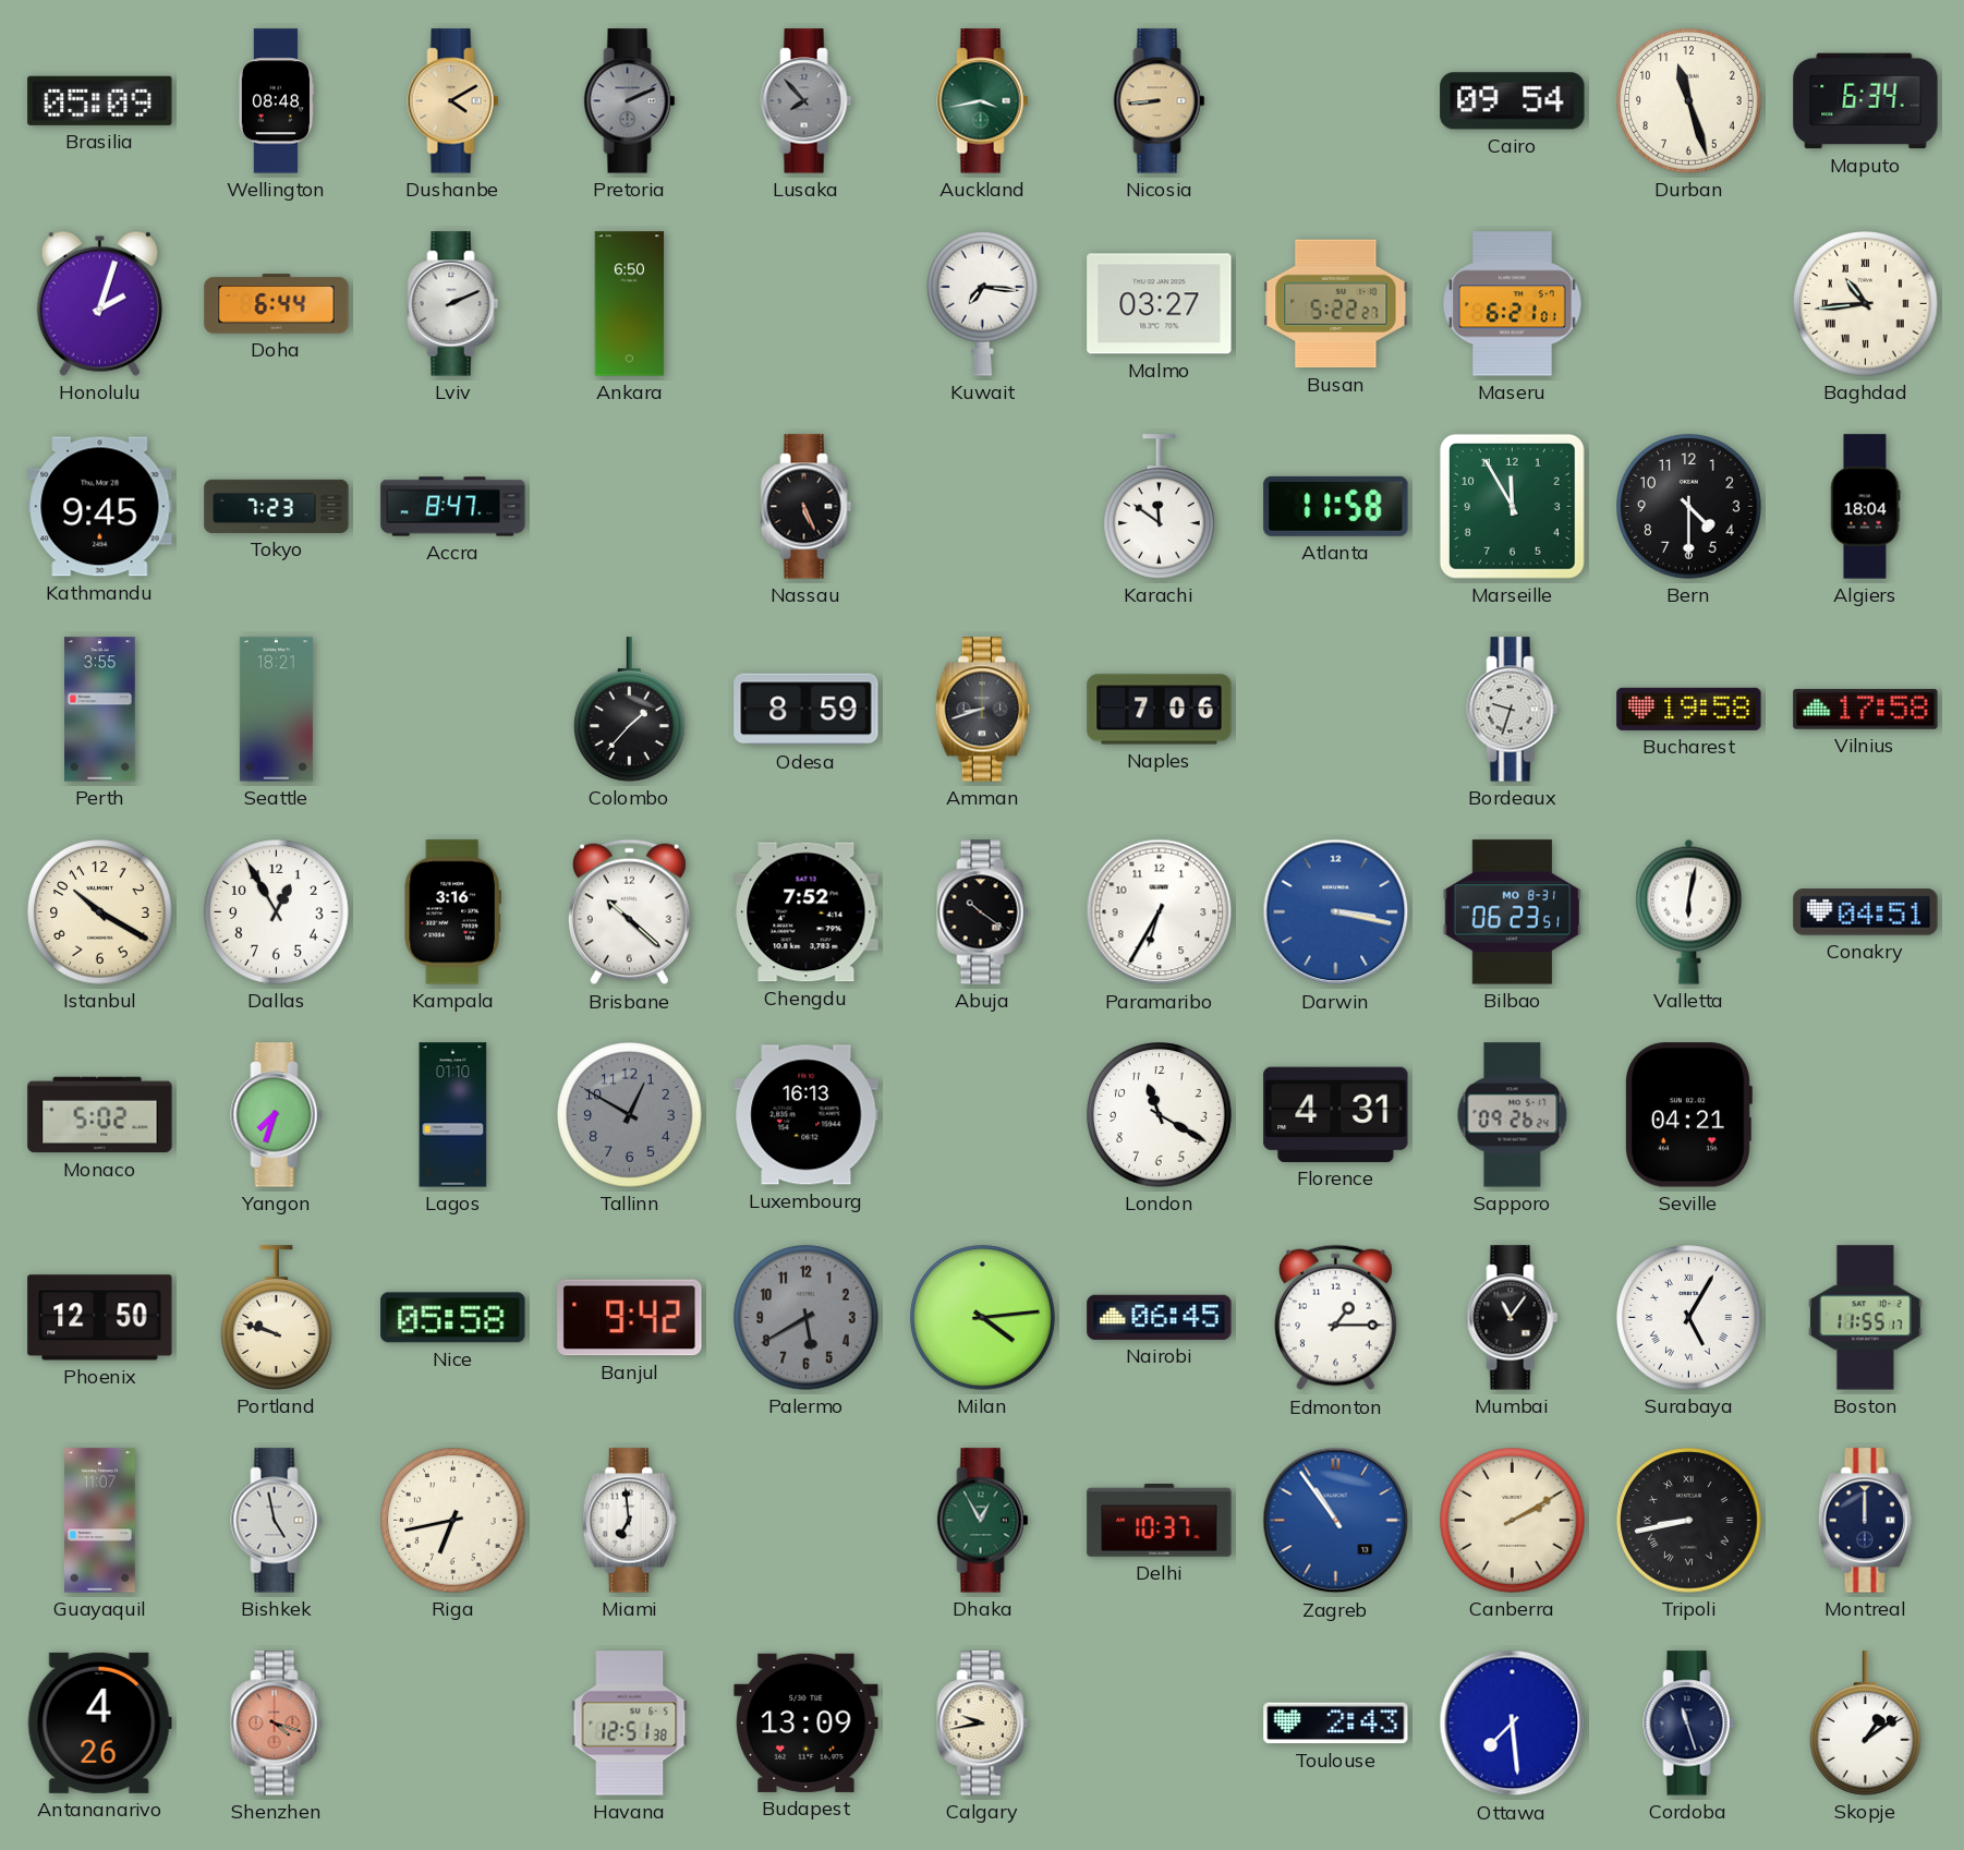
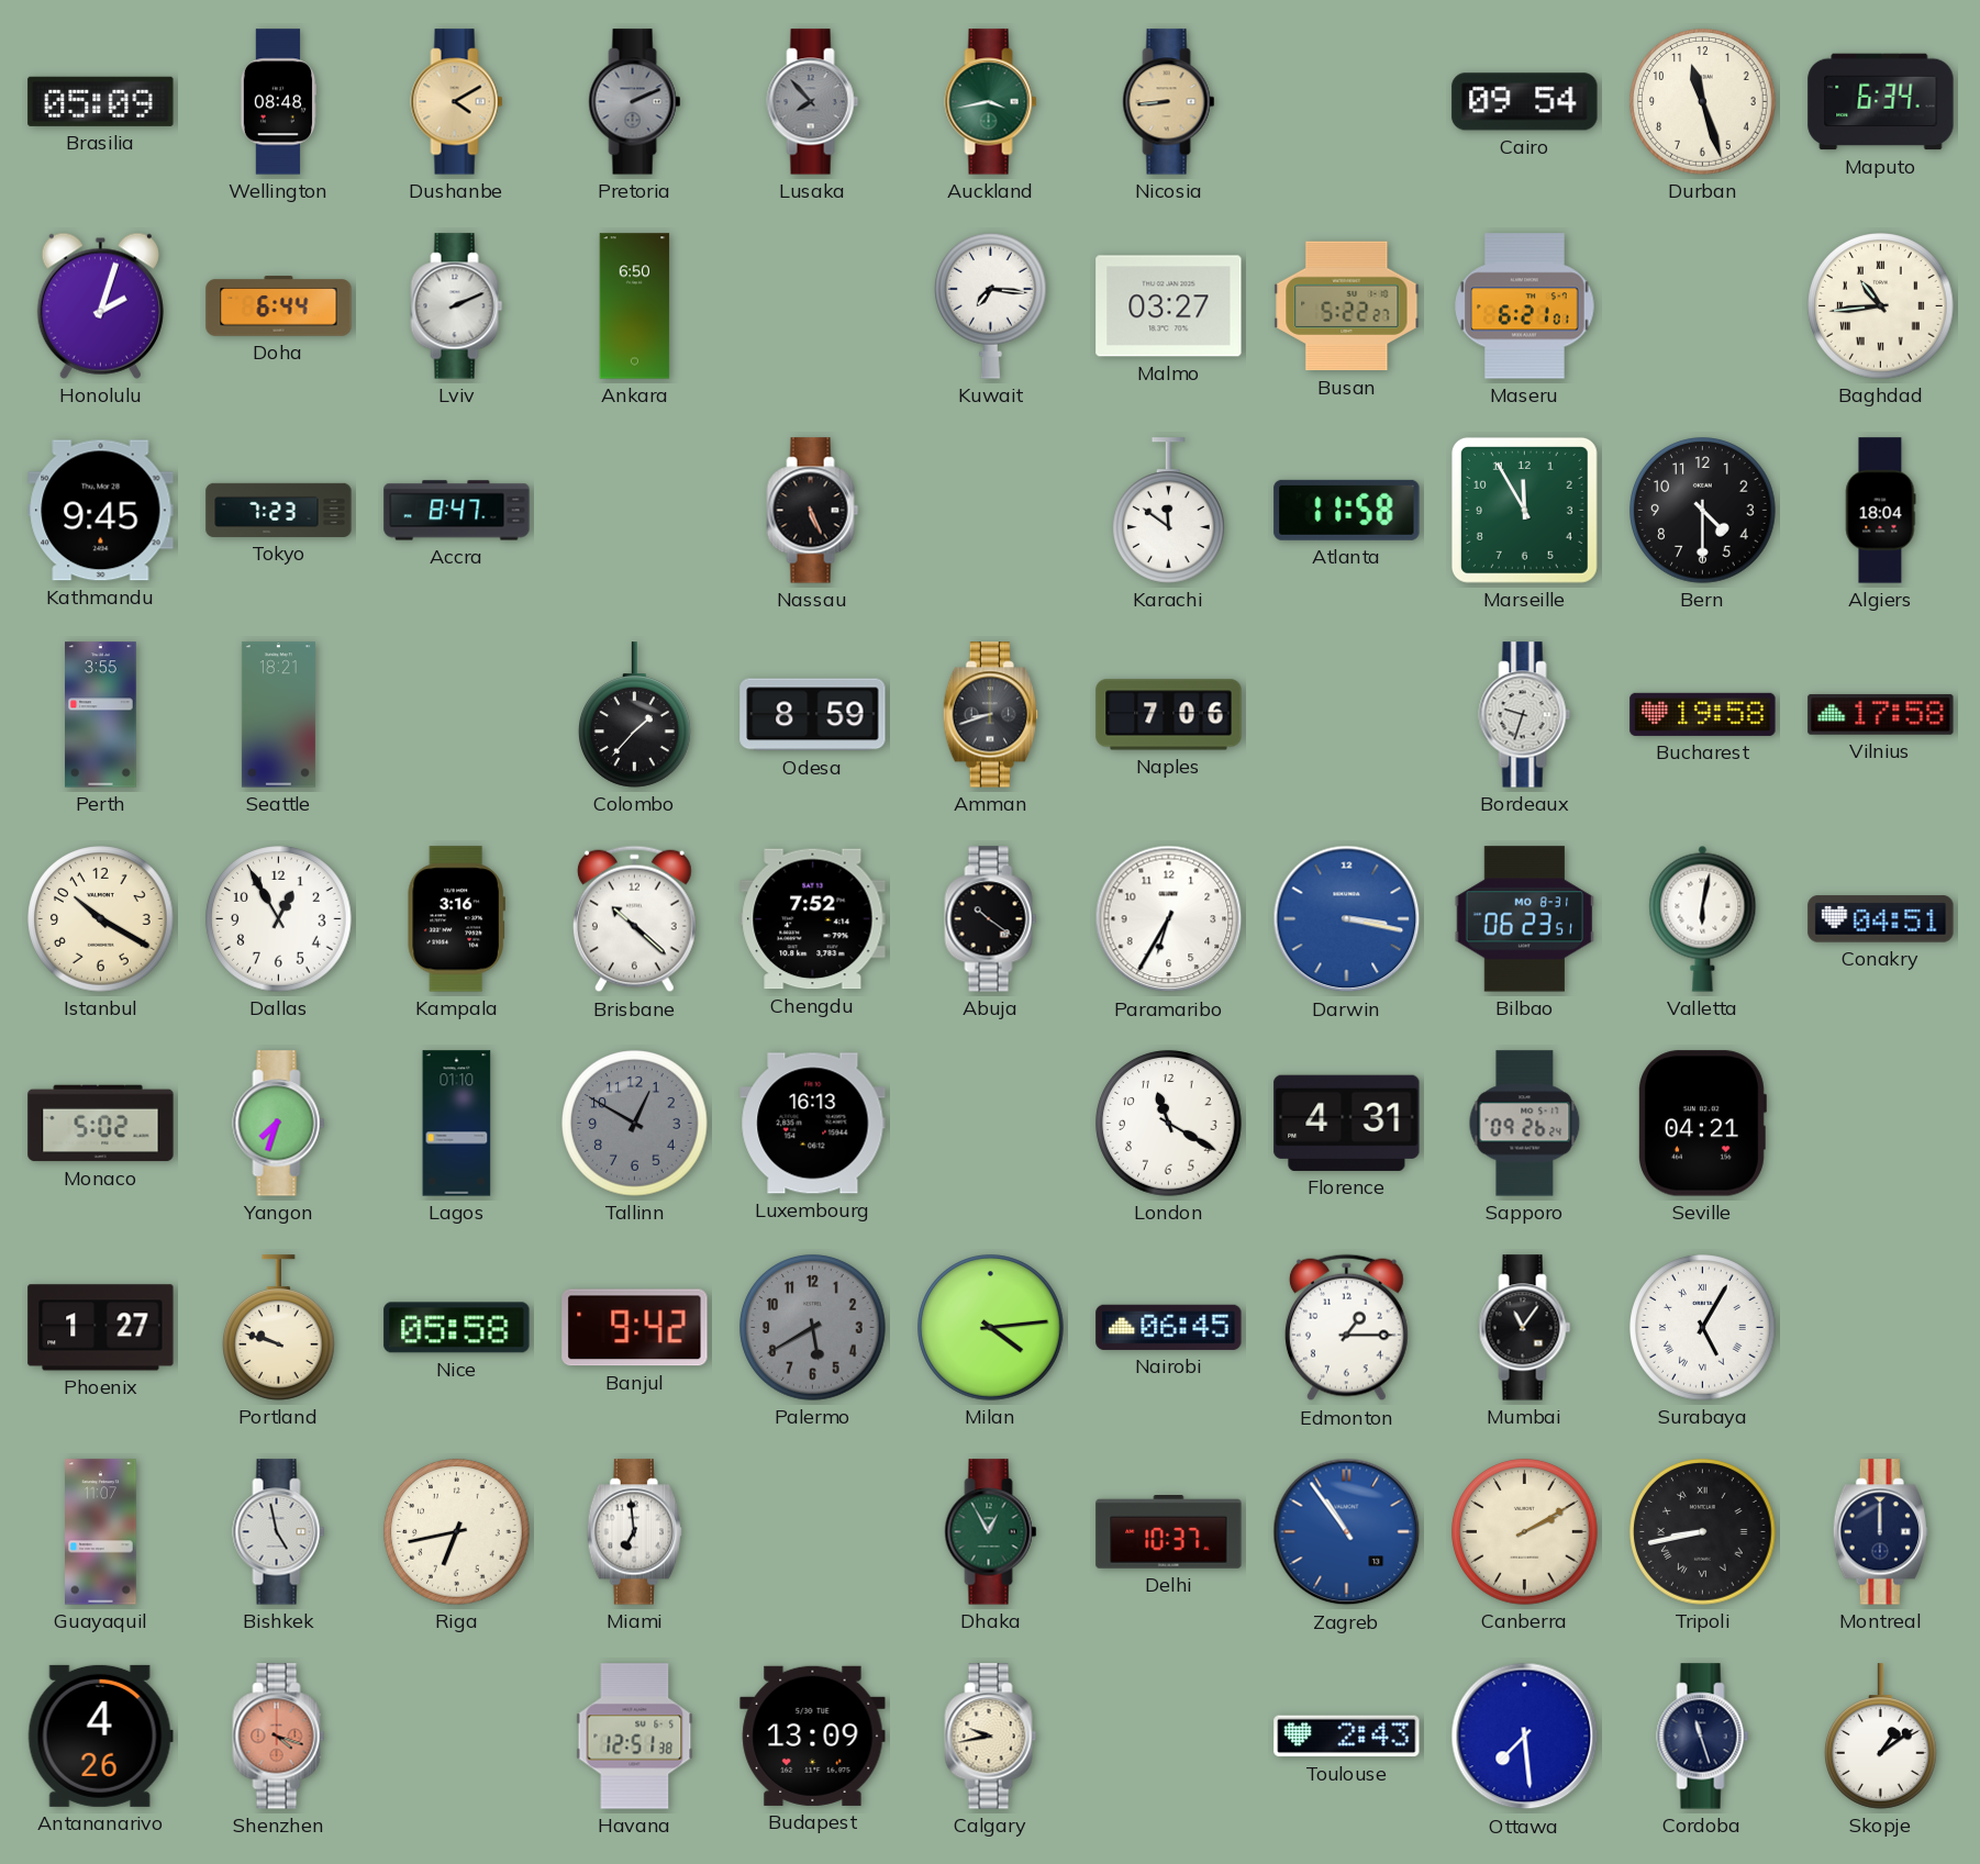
Phoenix: 12:50 -> 1:27 (101, 1328)
Boston: 11:55 -> none (1866, 1318)
